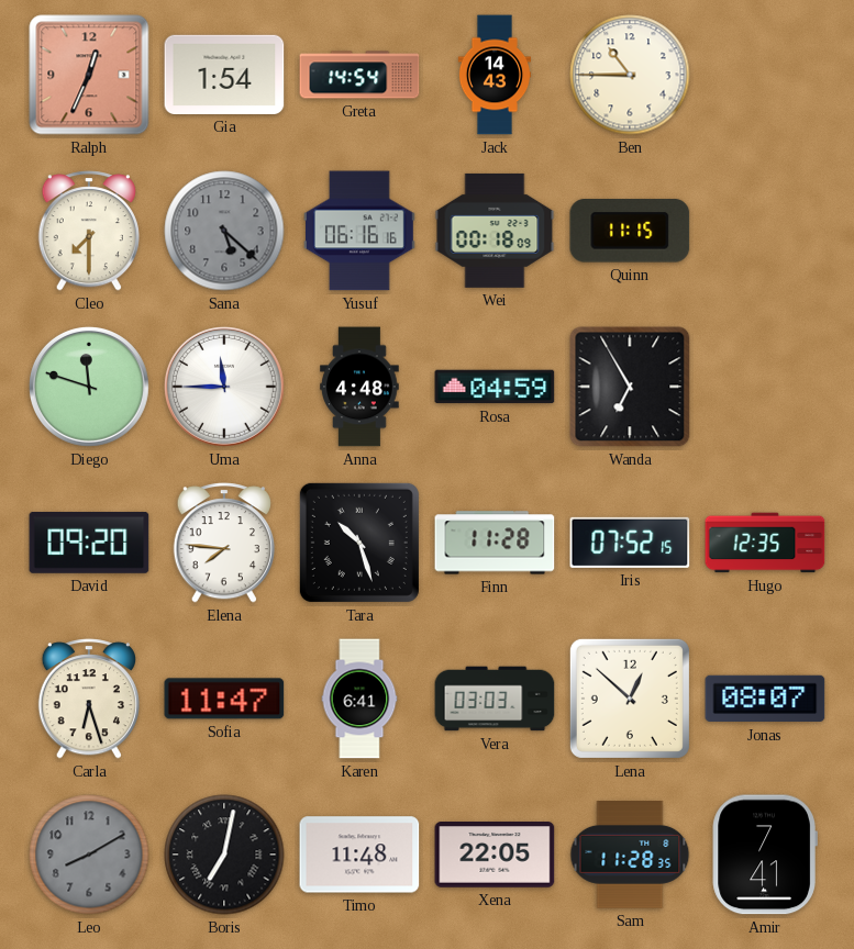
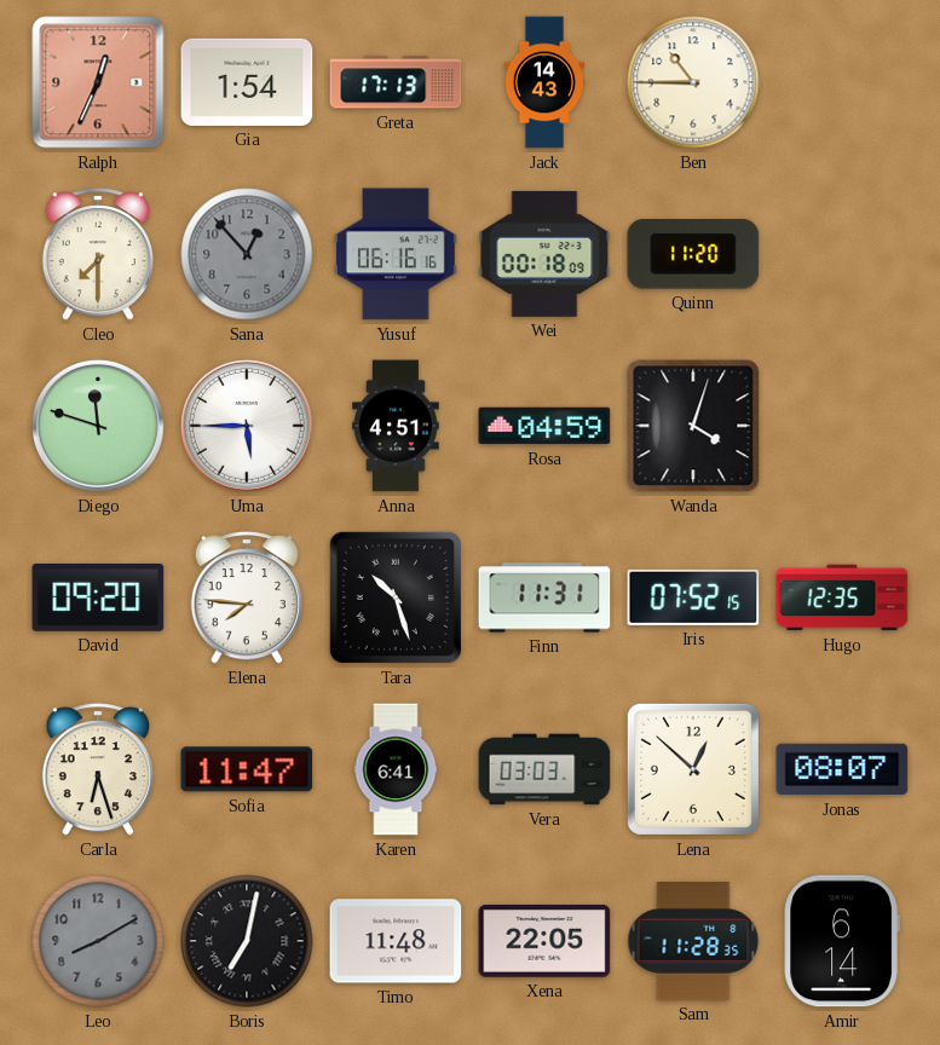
Greta: 14:54 -> 17:13 (396, 82)
Sana: 5:22 -> 12:53 (247, 254)
Quinn: 11:15 -> 11:20 (693, 254)
Uma: 11:45 -> 5:45 (247, 426)
Anna: 4:48 -> 4:51 (396, 426)
Wanda: 6:55 -> 4:03 (693, 426)
Finn: 11:28 -> 11:31 (544, 597)
Amir: 7:41 -> 6:14 (842, 941)
